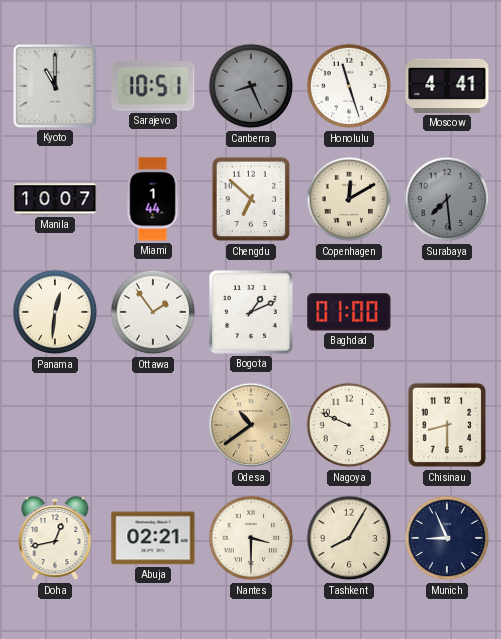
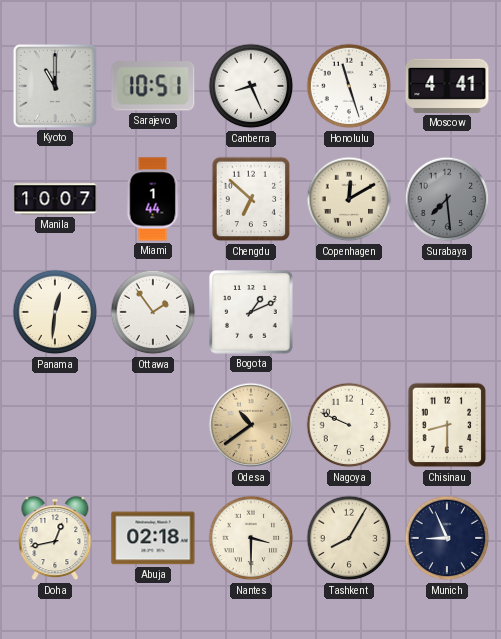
Canberra dial: grey -> white (251, 86)
Baghdad: 01:00 -> none (349, 312)
Abuja: 02:21 -> 02:18 (153, 538)
